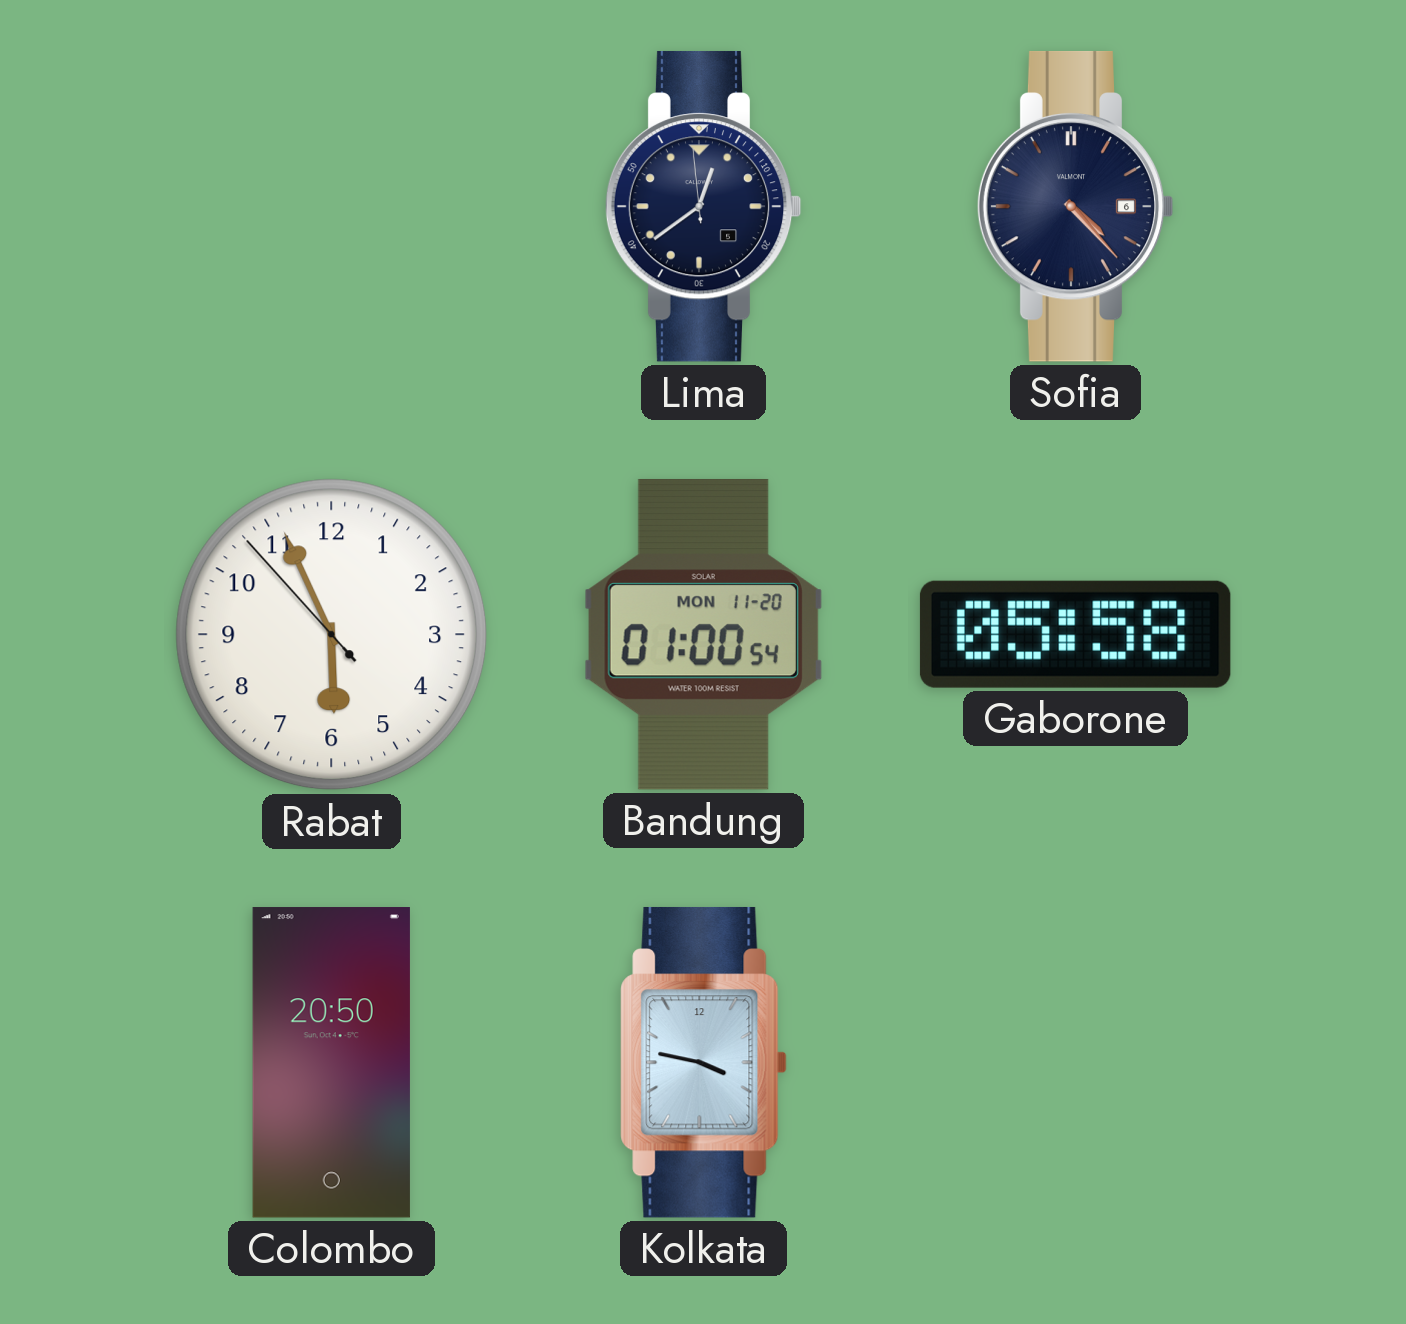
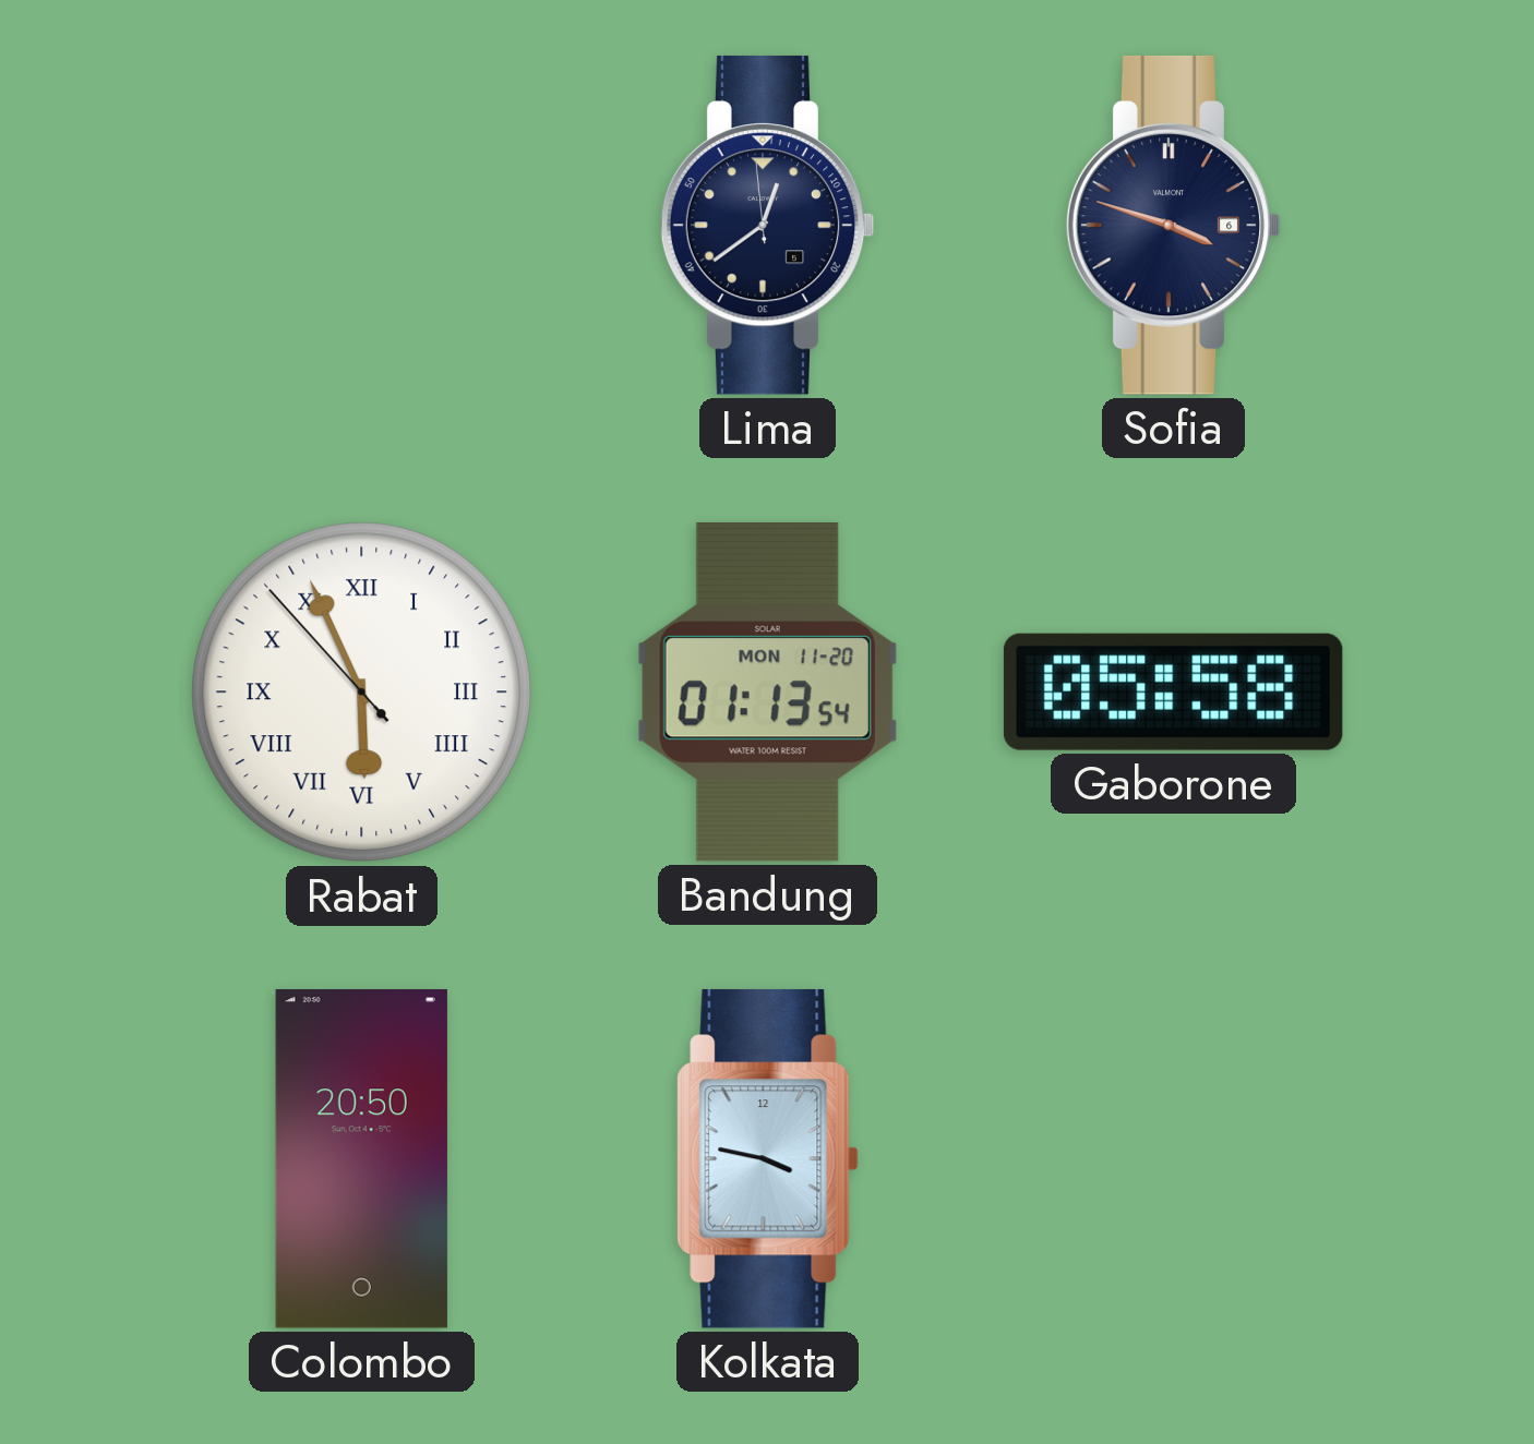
Sofia: 4:23 -> 3:48 (1173, 225)
Rabat numerals: Arabic -> Roman (362, 693)
Bandung: 01:00 -> 01:13 (767, 691)
